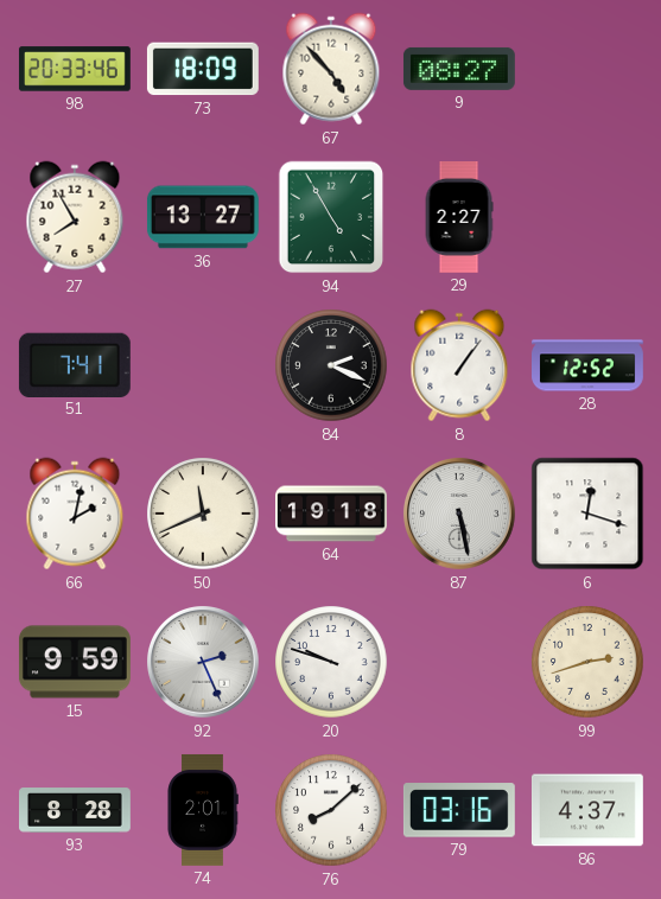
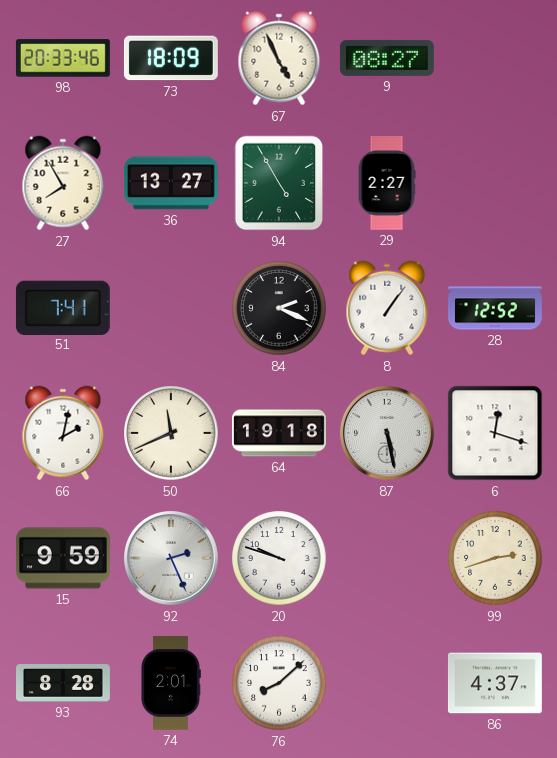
67: 4:53 -> 4:56 (279, 58)
79: 03:16 -> none (459, 810)
